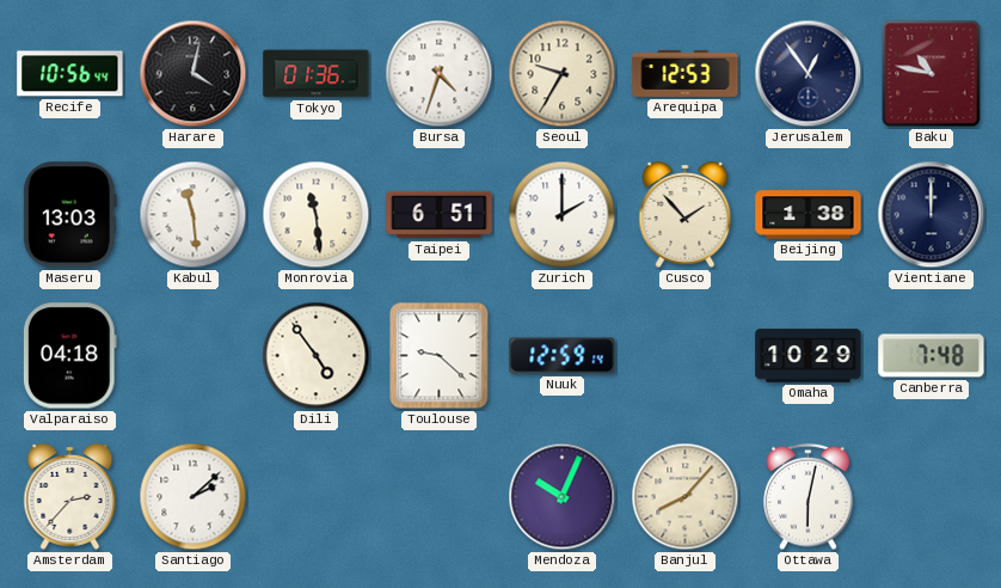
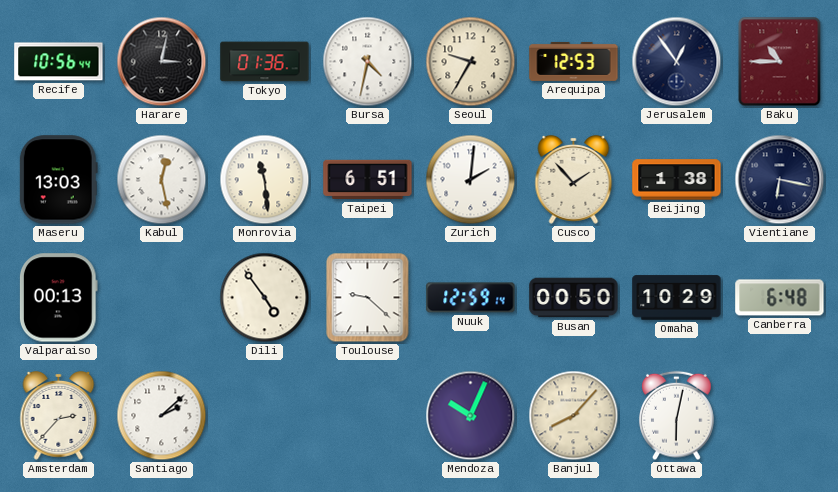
Harare: 4:02 -> 3:02 (162, 62)
Bursa: 4:33 -> 4:32 (368, 62)
Baku: 10:47 -> 10:45 (780, 62)
Kabul: 11:29 -> 12:28 (162, 180)
Zurich: 2:00 -> 2:01 (471, 180)
Vientiane: 12:00 -> 6:17 (780, 180)
Valparaiso: 04:18 -> 00:13 (58, 298)
Busan: none -> 00:50 (574, 298)
Canberra: 7:48 -> 6:48 (780, 298)
